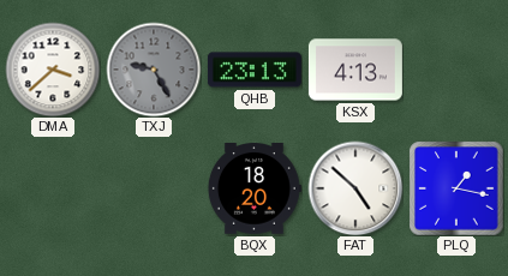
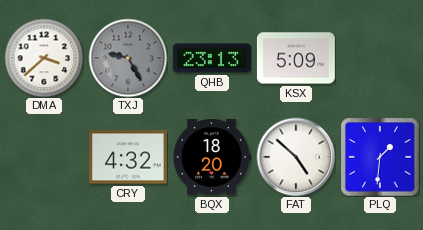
KSX: 4:13 -> 5:09 (296, 58)
CRY: none -> 4:32 (128, 157)
PLQ: 1:17 -> 1:31 (380, 157)
